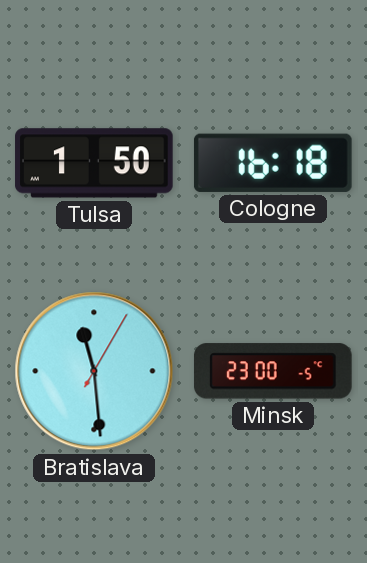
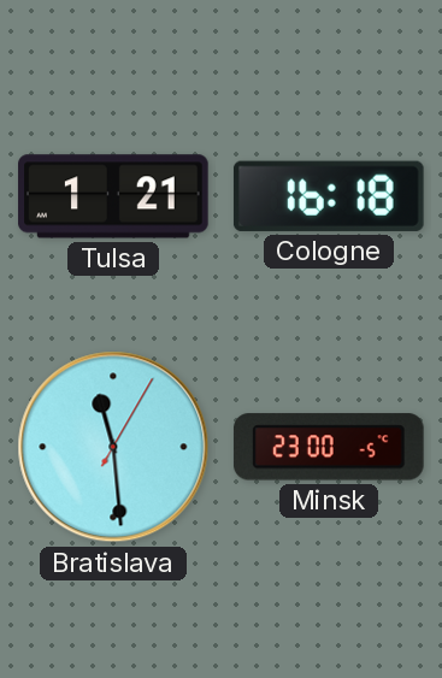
Tulsa: 1:50 -> 1:21 (113, 196)
